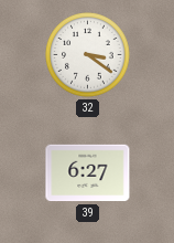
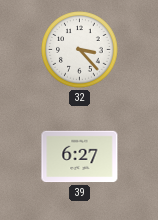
32: 3:21 -> 3:23 (80, 50)
